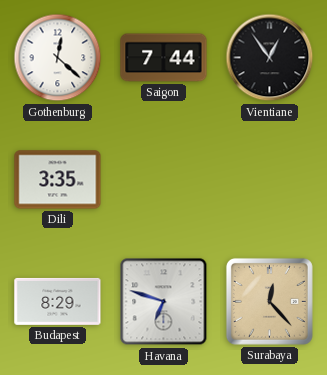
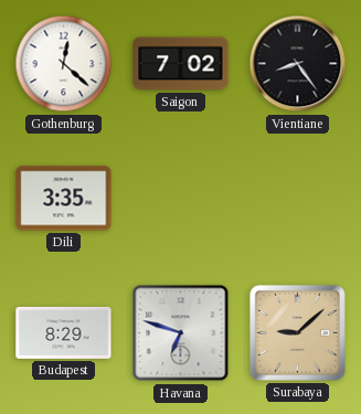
Saigon: 7:44 -> 7:02 (181, 64)
Vientiane: 12:54 -> 8:24 (298, 64)
Surabaya: 12:23 -> 9:08 (297, 332)
